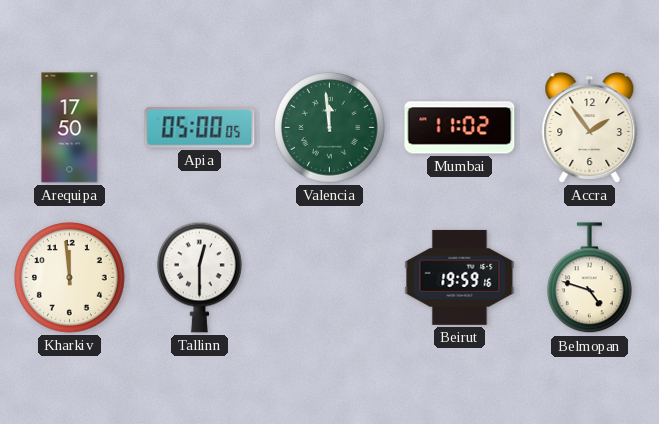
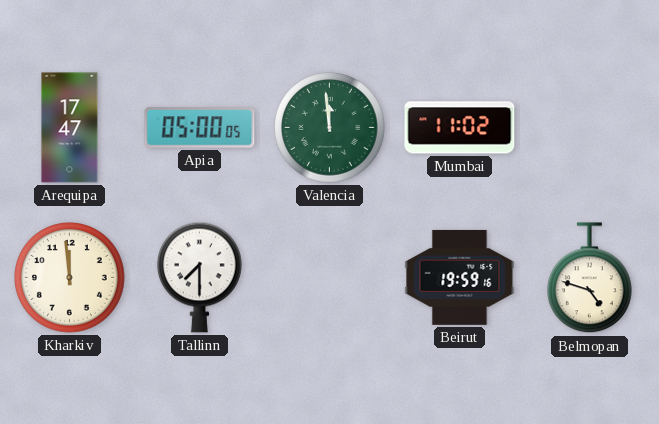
Arequipa: 17:50 -> 17:47 (70, 128)
Accra: 1:54 -> none (590, 128)
Tallinn: 12:30 -> 7:30 (200, 277)
